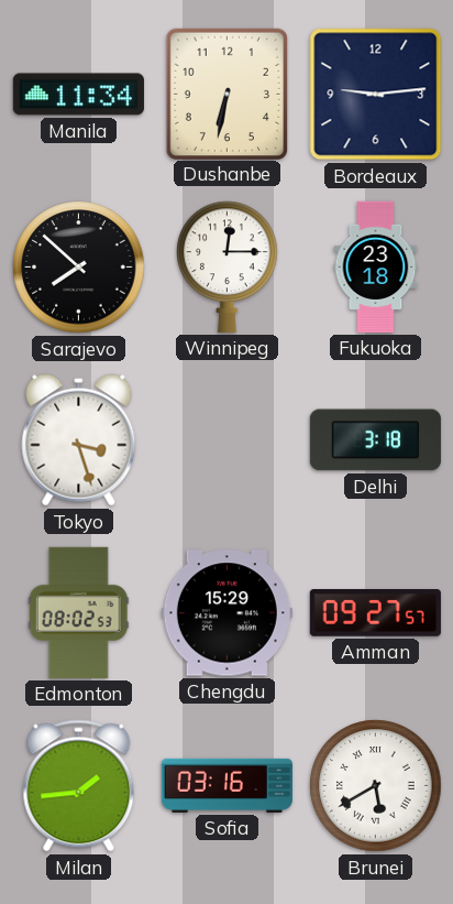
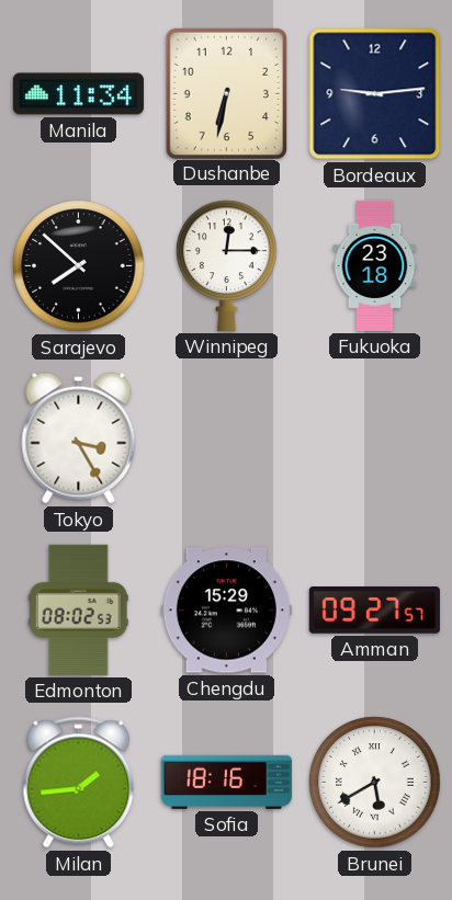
Tokyo: 3:27 -> 3:25 (79, 438)
Delhi: 3:18 -> none (375, 440)
Sofia: 03:16 -> 18:16 (226, 782)
